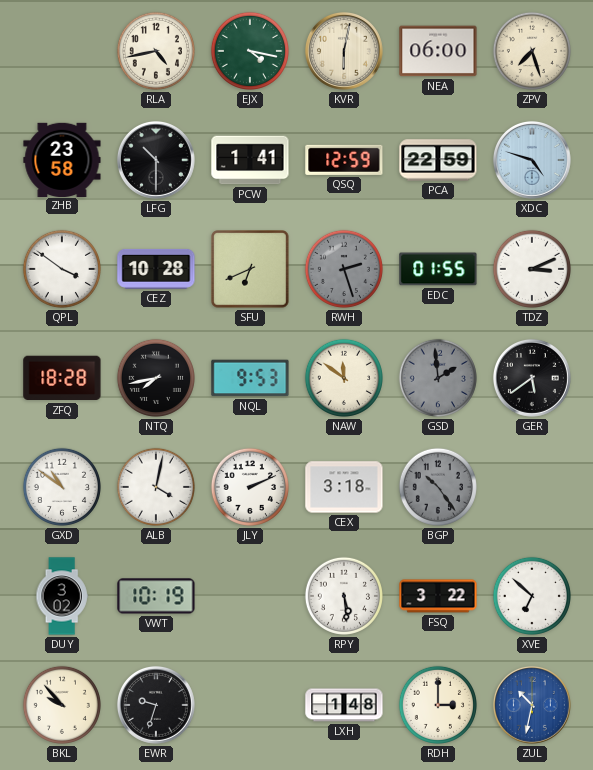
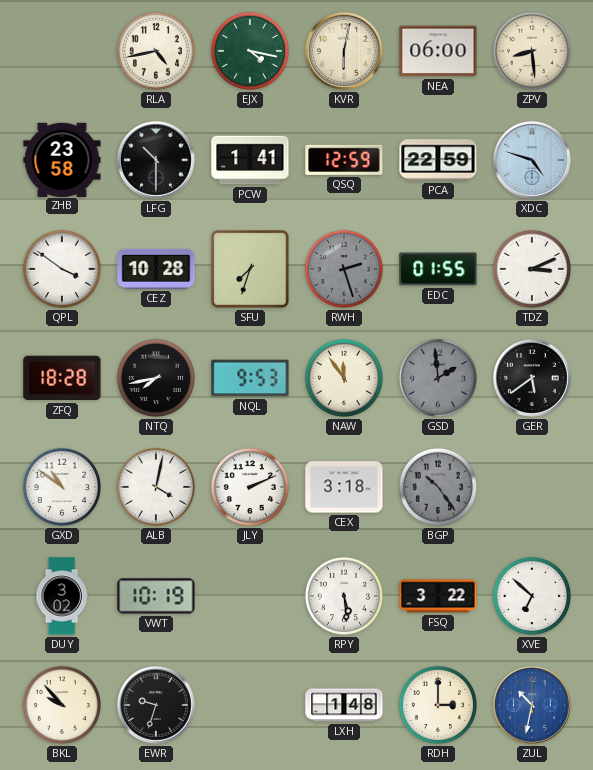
ZPV: 7:27 -> 8:29 (532, 51)
SFU: 6:41 -> 7:33 (250, 269)
NAW: 11:51 -> 11:54 (344, 378)
